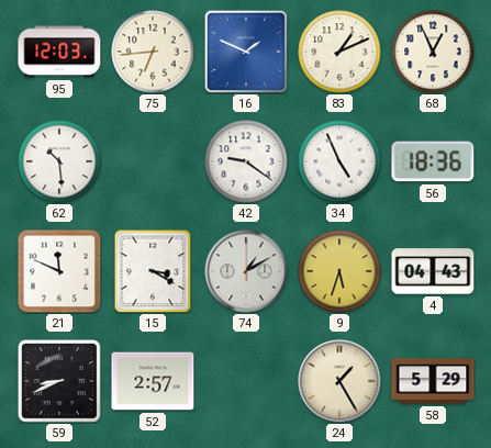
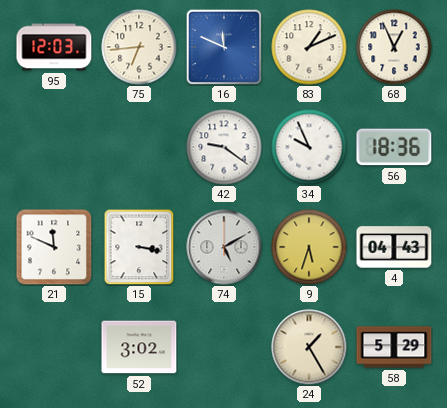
16: 1:49 -> 11:49 (224, 47)
62: 10:29 -> none (59, 161)
34: 4:56 -> 9:56 (309, 147)
15: 3:20 -> 3:17 (139, 247)
74: 1:10 -> 5:10 (224, 247)
59: 8:41 -> none (60, 382)
52: 2:57 -> 3:02 (139, 347)
